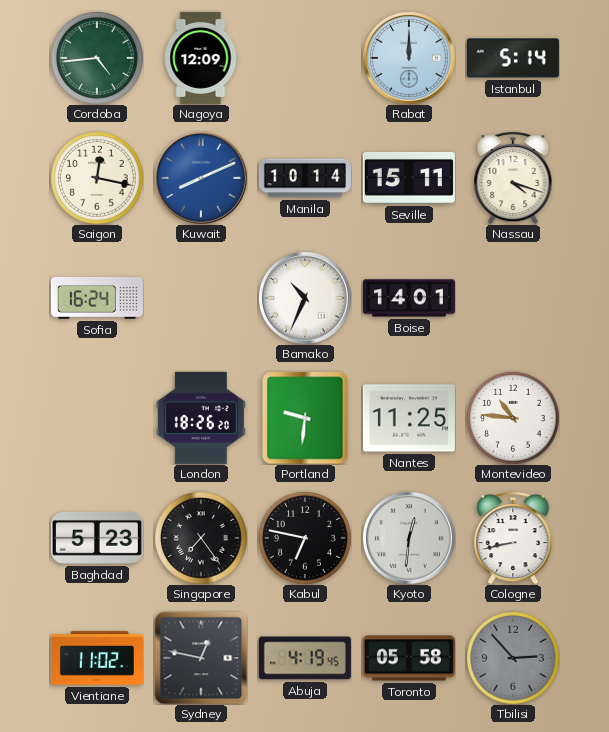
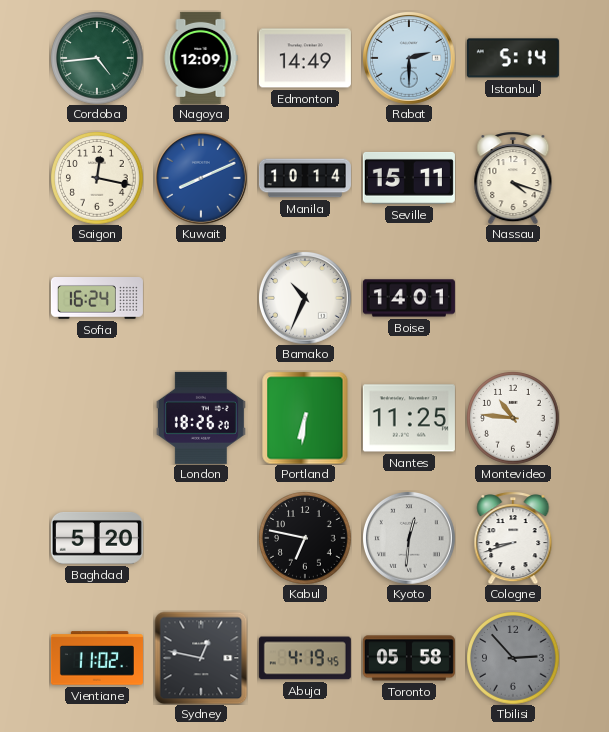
Edmonton: none -> 14:49 (305, 58)
Rabat: 12:00 -> 2:30 (409, 58)
Portland: 9:31 -> 6:31 (305, 418)
Baghdad: 5:23 -> 5:20 (97, 539)
Singapore: 7:24 -> none (201, 538)
Cologne: 8:43 -> 8:42 (513, 538)
